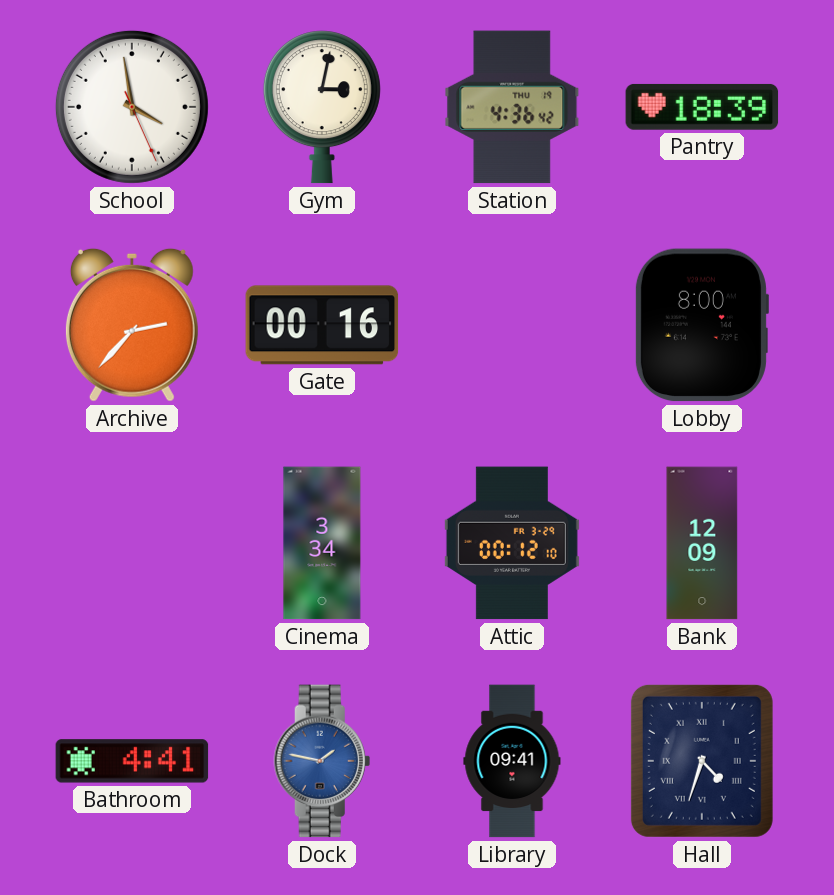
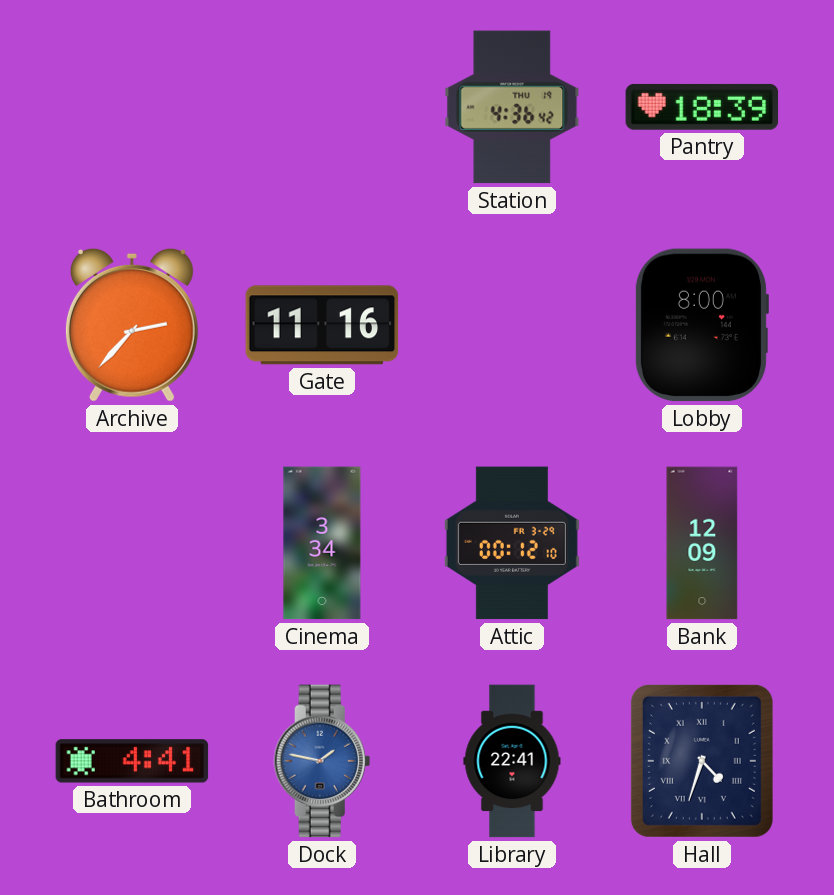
School: 3:58 -> none (132, 107)
Gym: 3:02 -> none (322, 107)
Gate: 00:16 -> 11:16 (322, 325)
Library: 09:41 -> 22:41 (512, 761)
